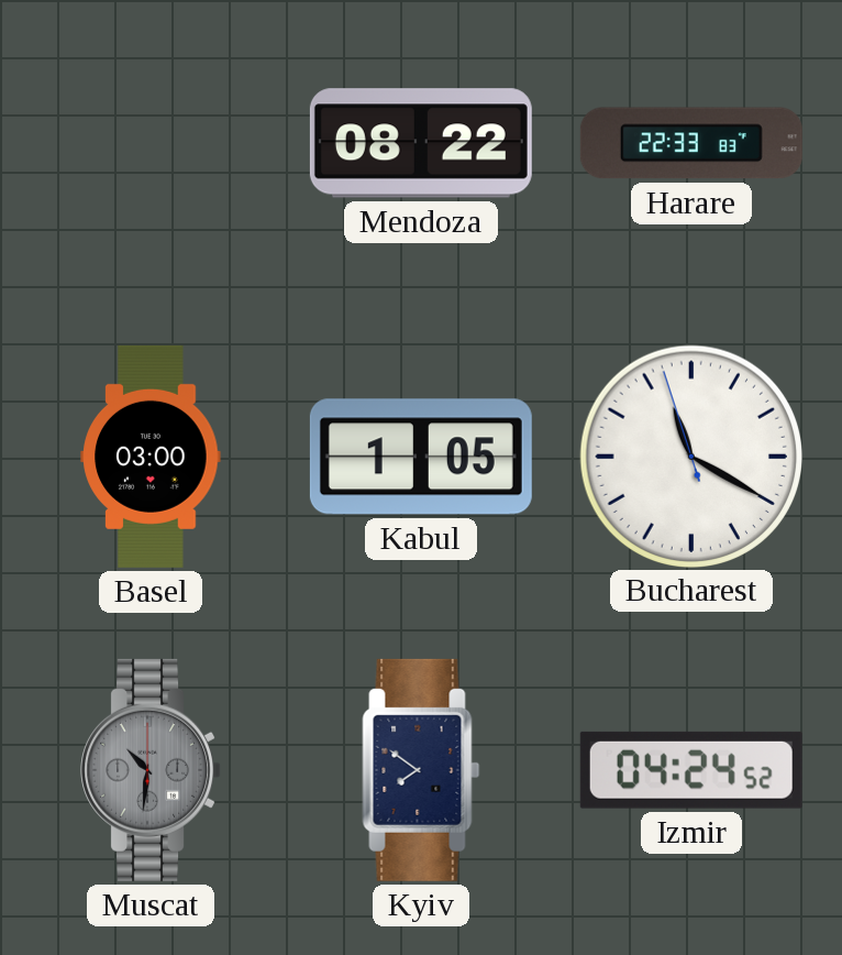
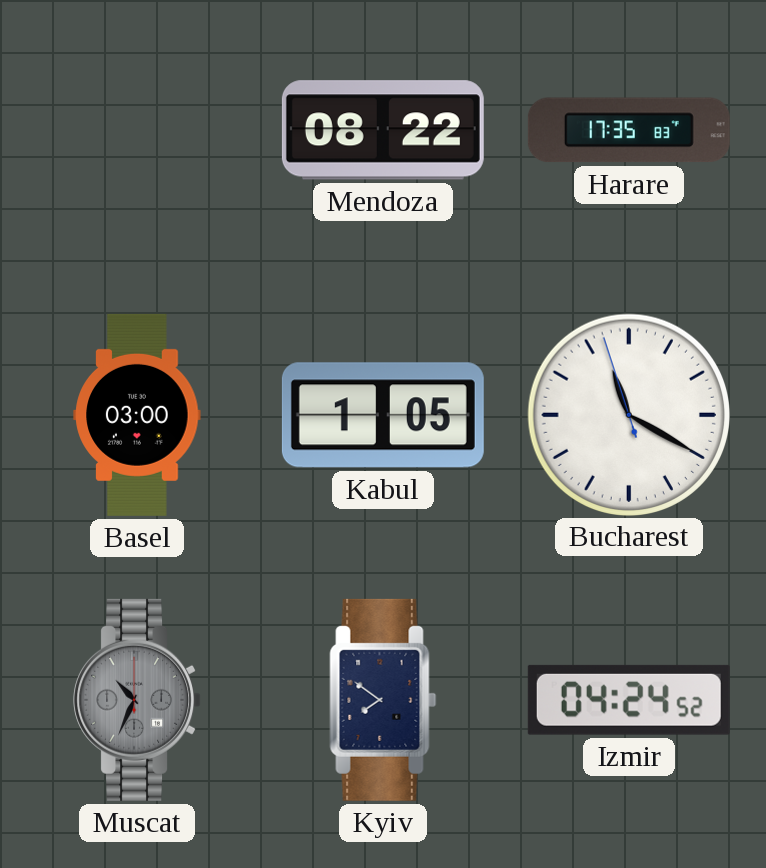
Harare: 22:33 -> 17:35 (629, 130)
Muscat: 10:31 -> 10:34 (137, 700)
